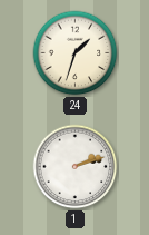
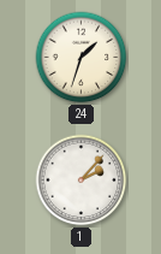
1: 2:12 -> 2:07 (82, 181)
